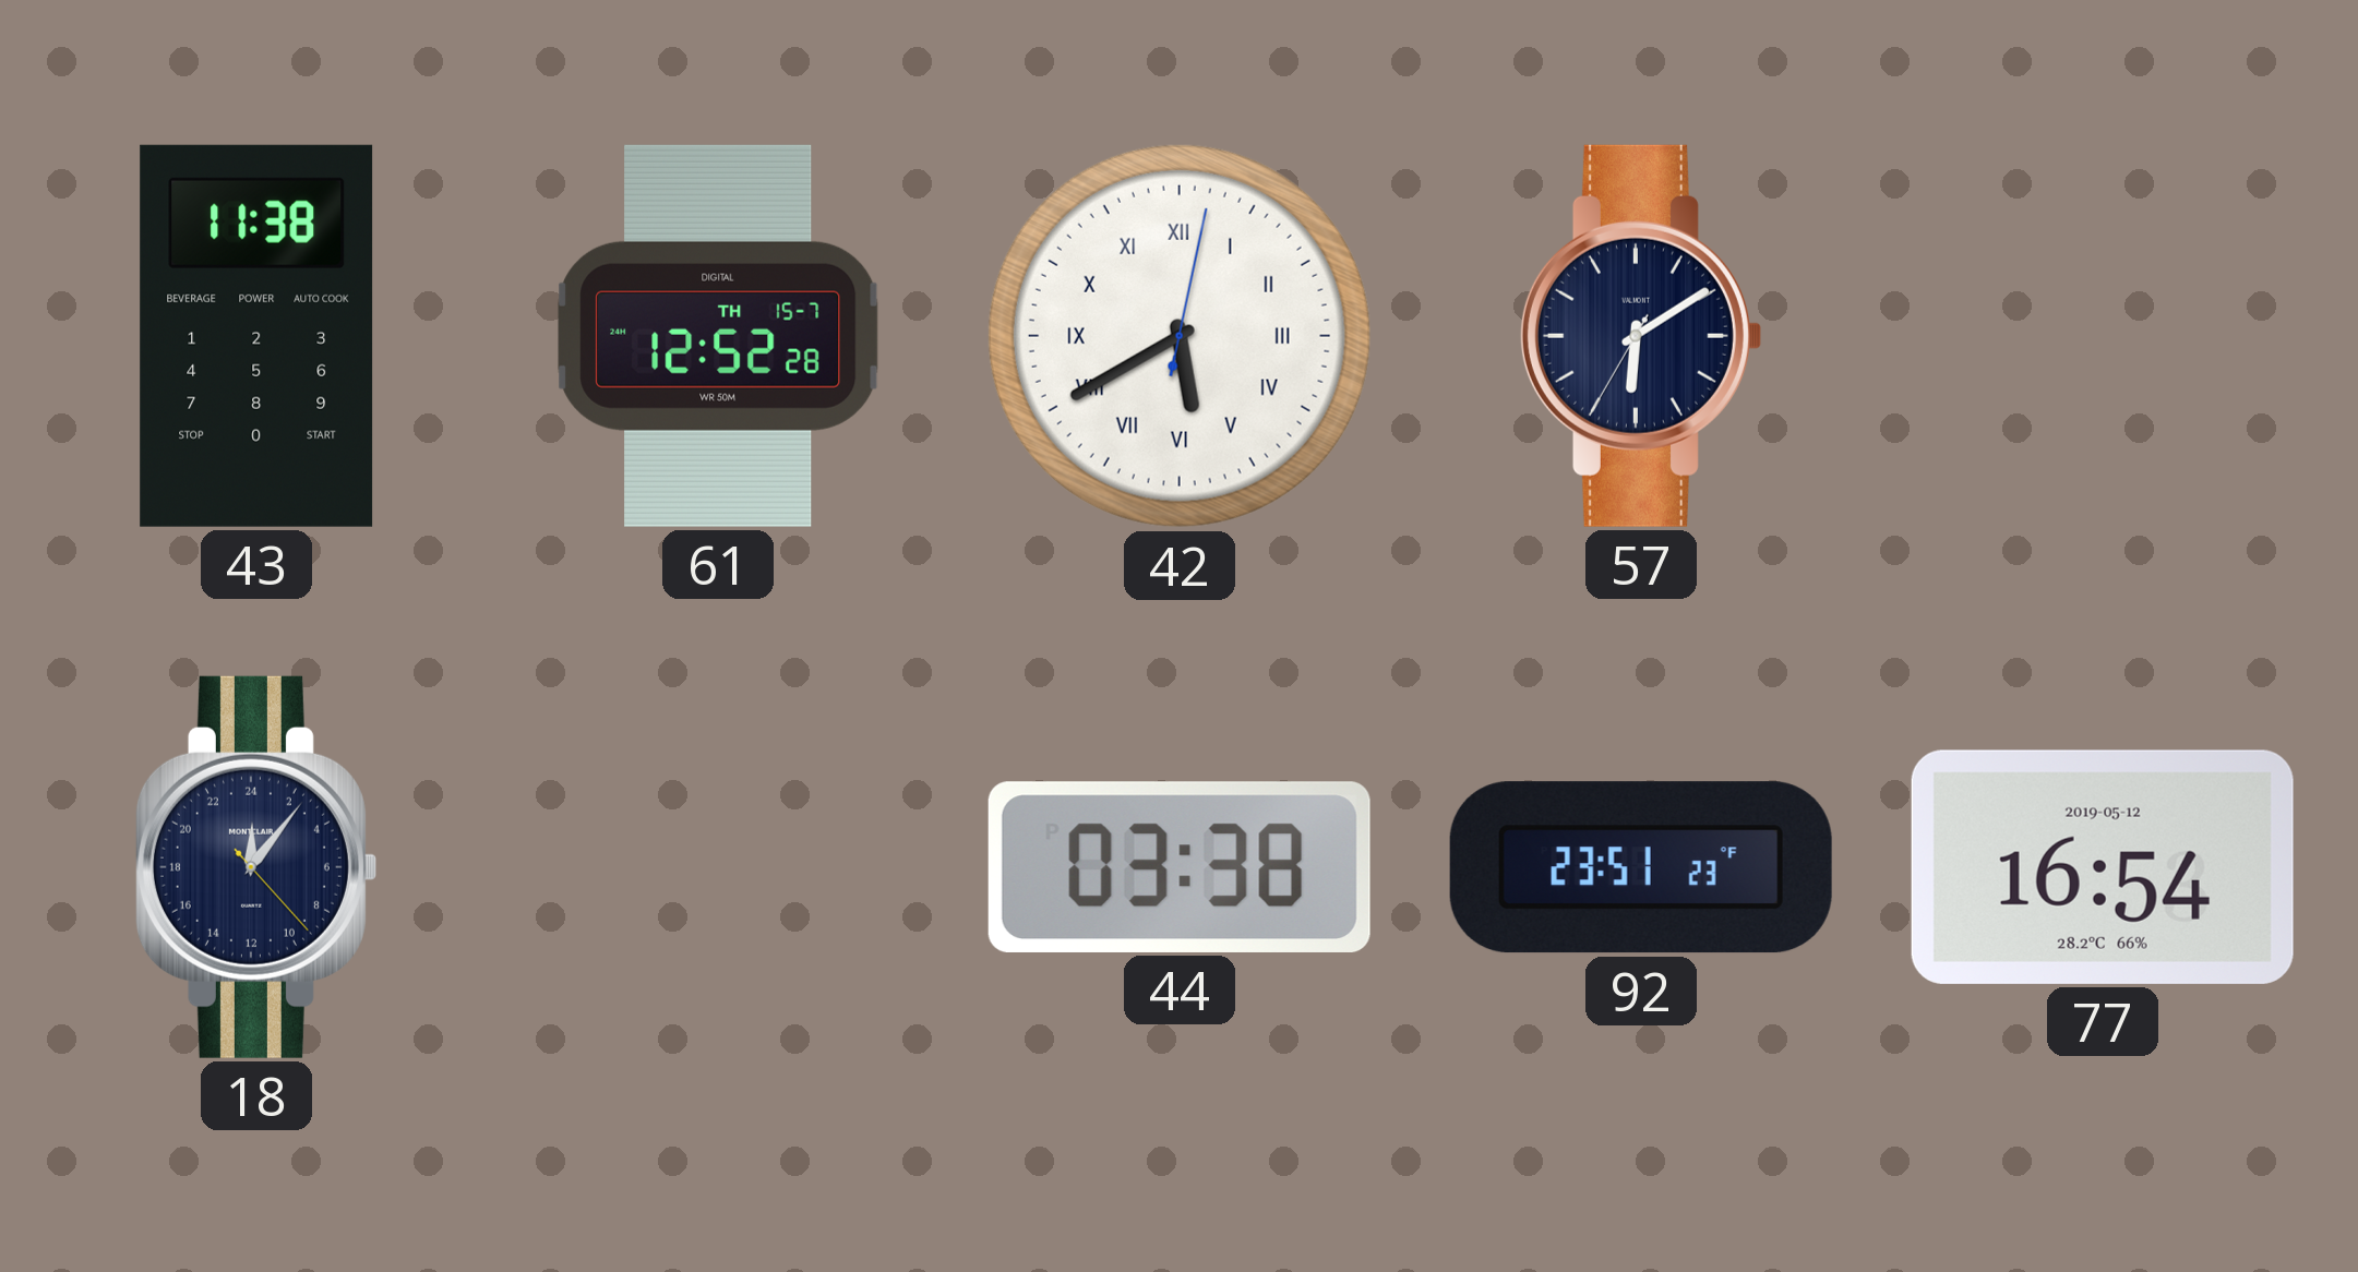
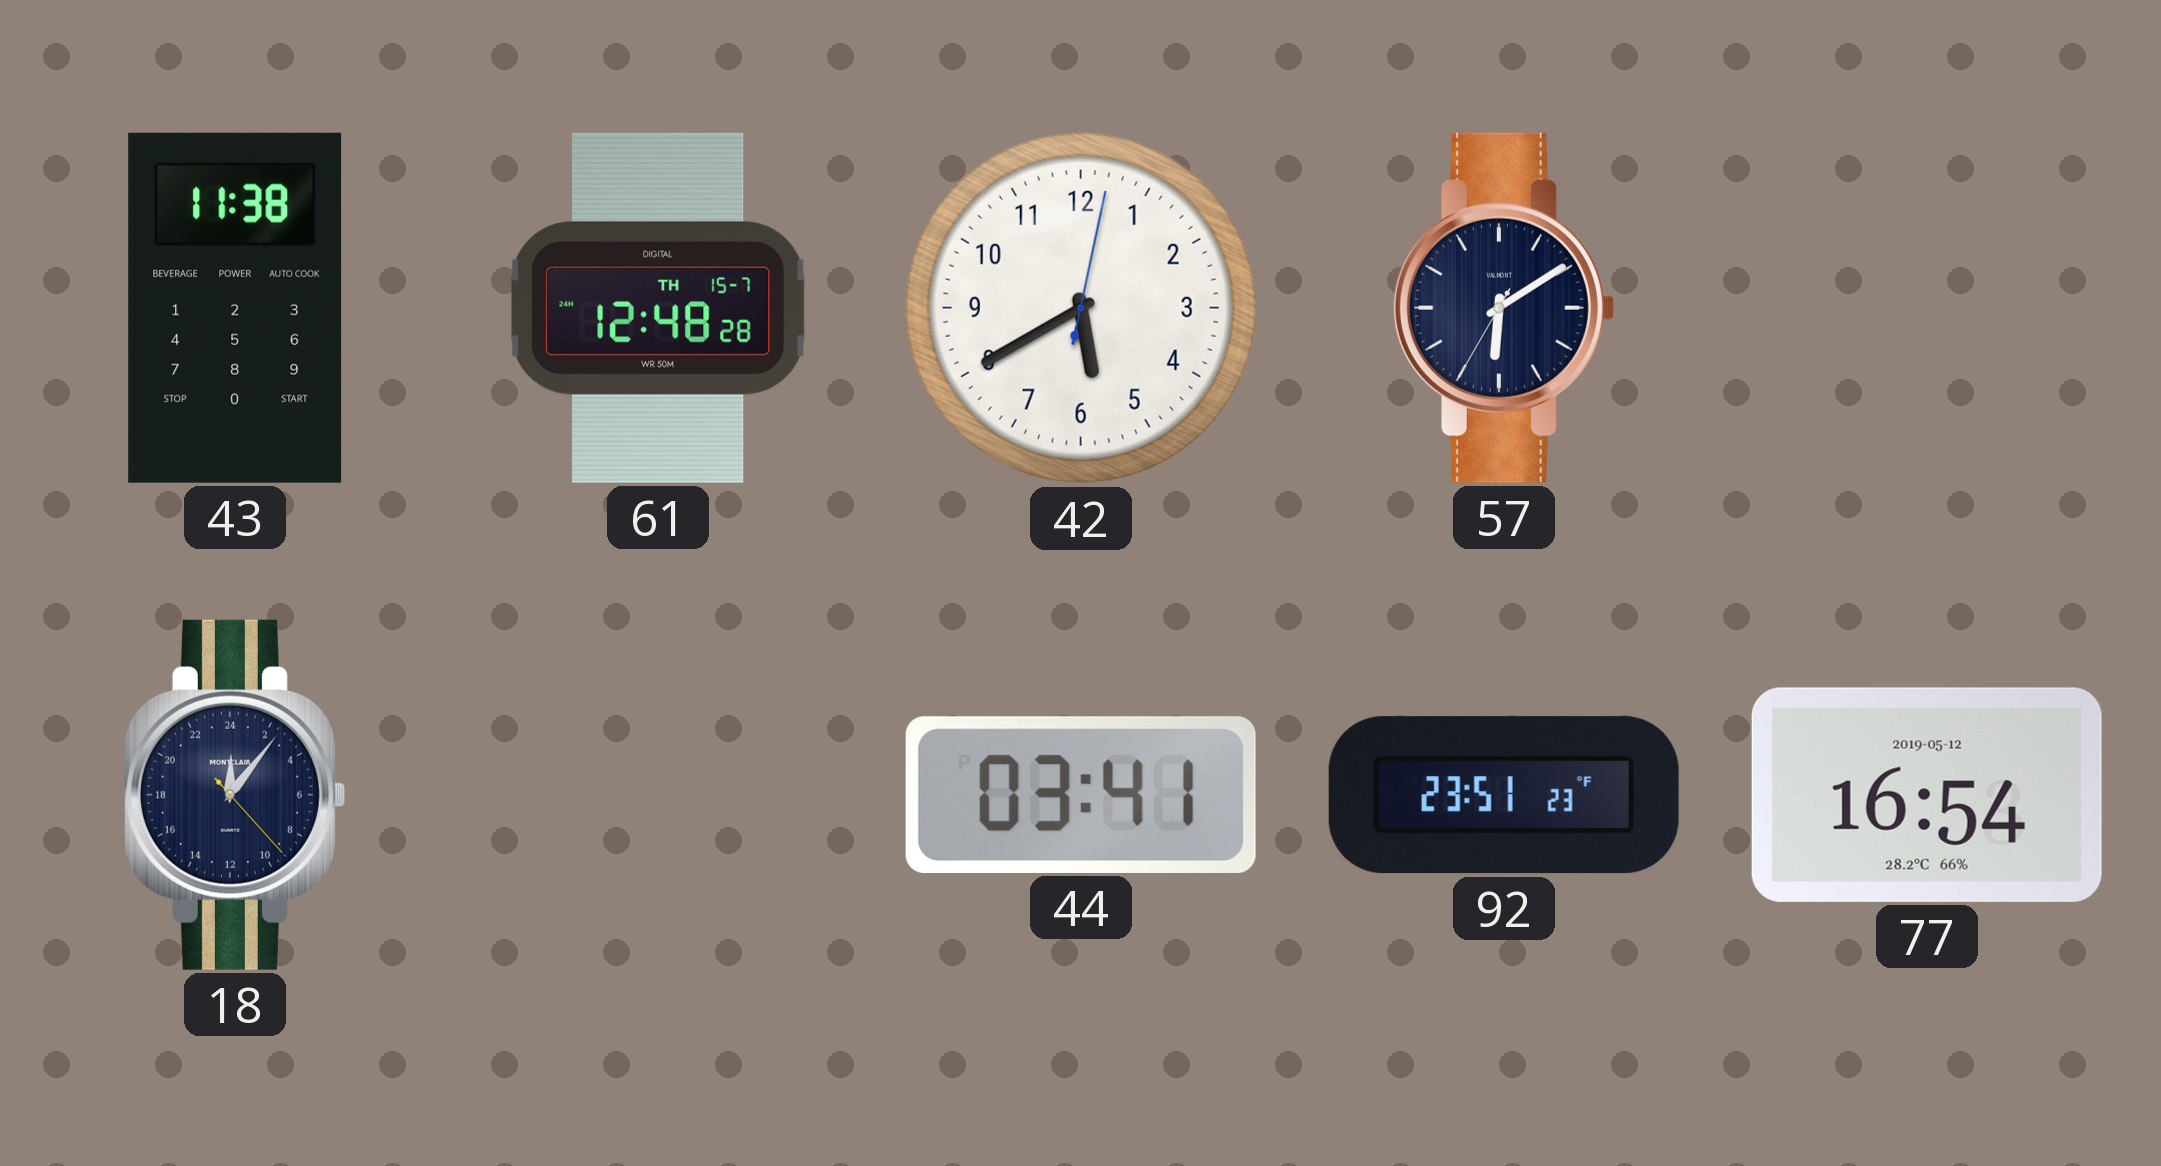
61: 12:52 -> 12:48 (658, 308)
42 numerals: Roman -> Arabic (1081, 308)
44: 03:38 -> 03:41 (1081, 795)
